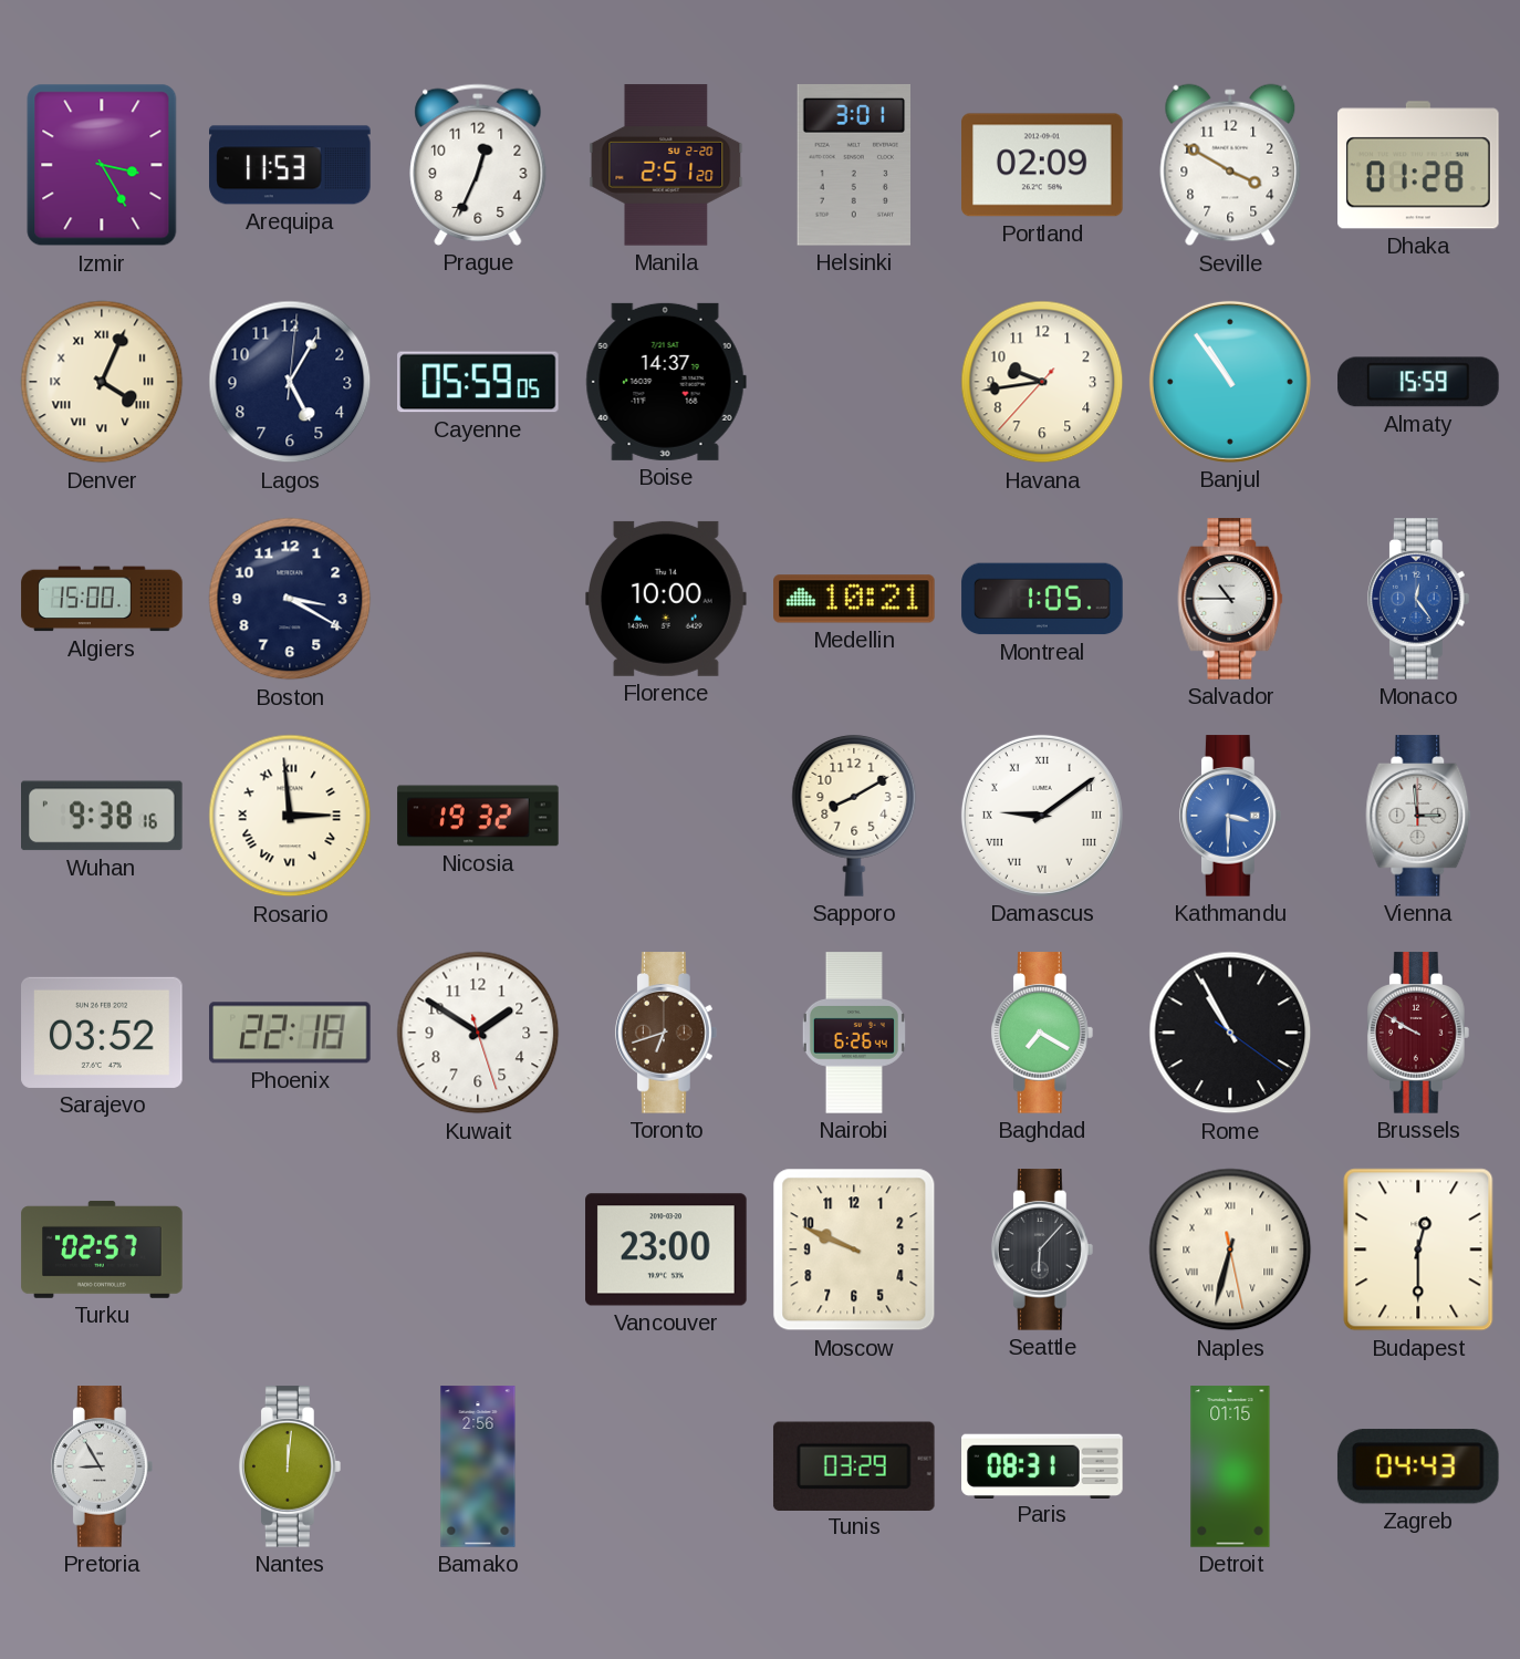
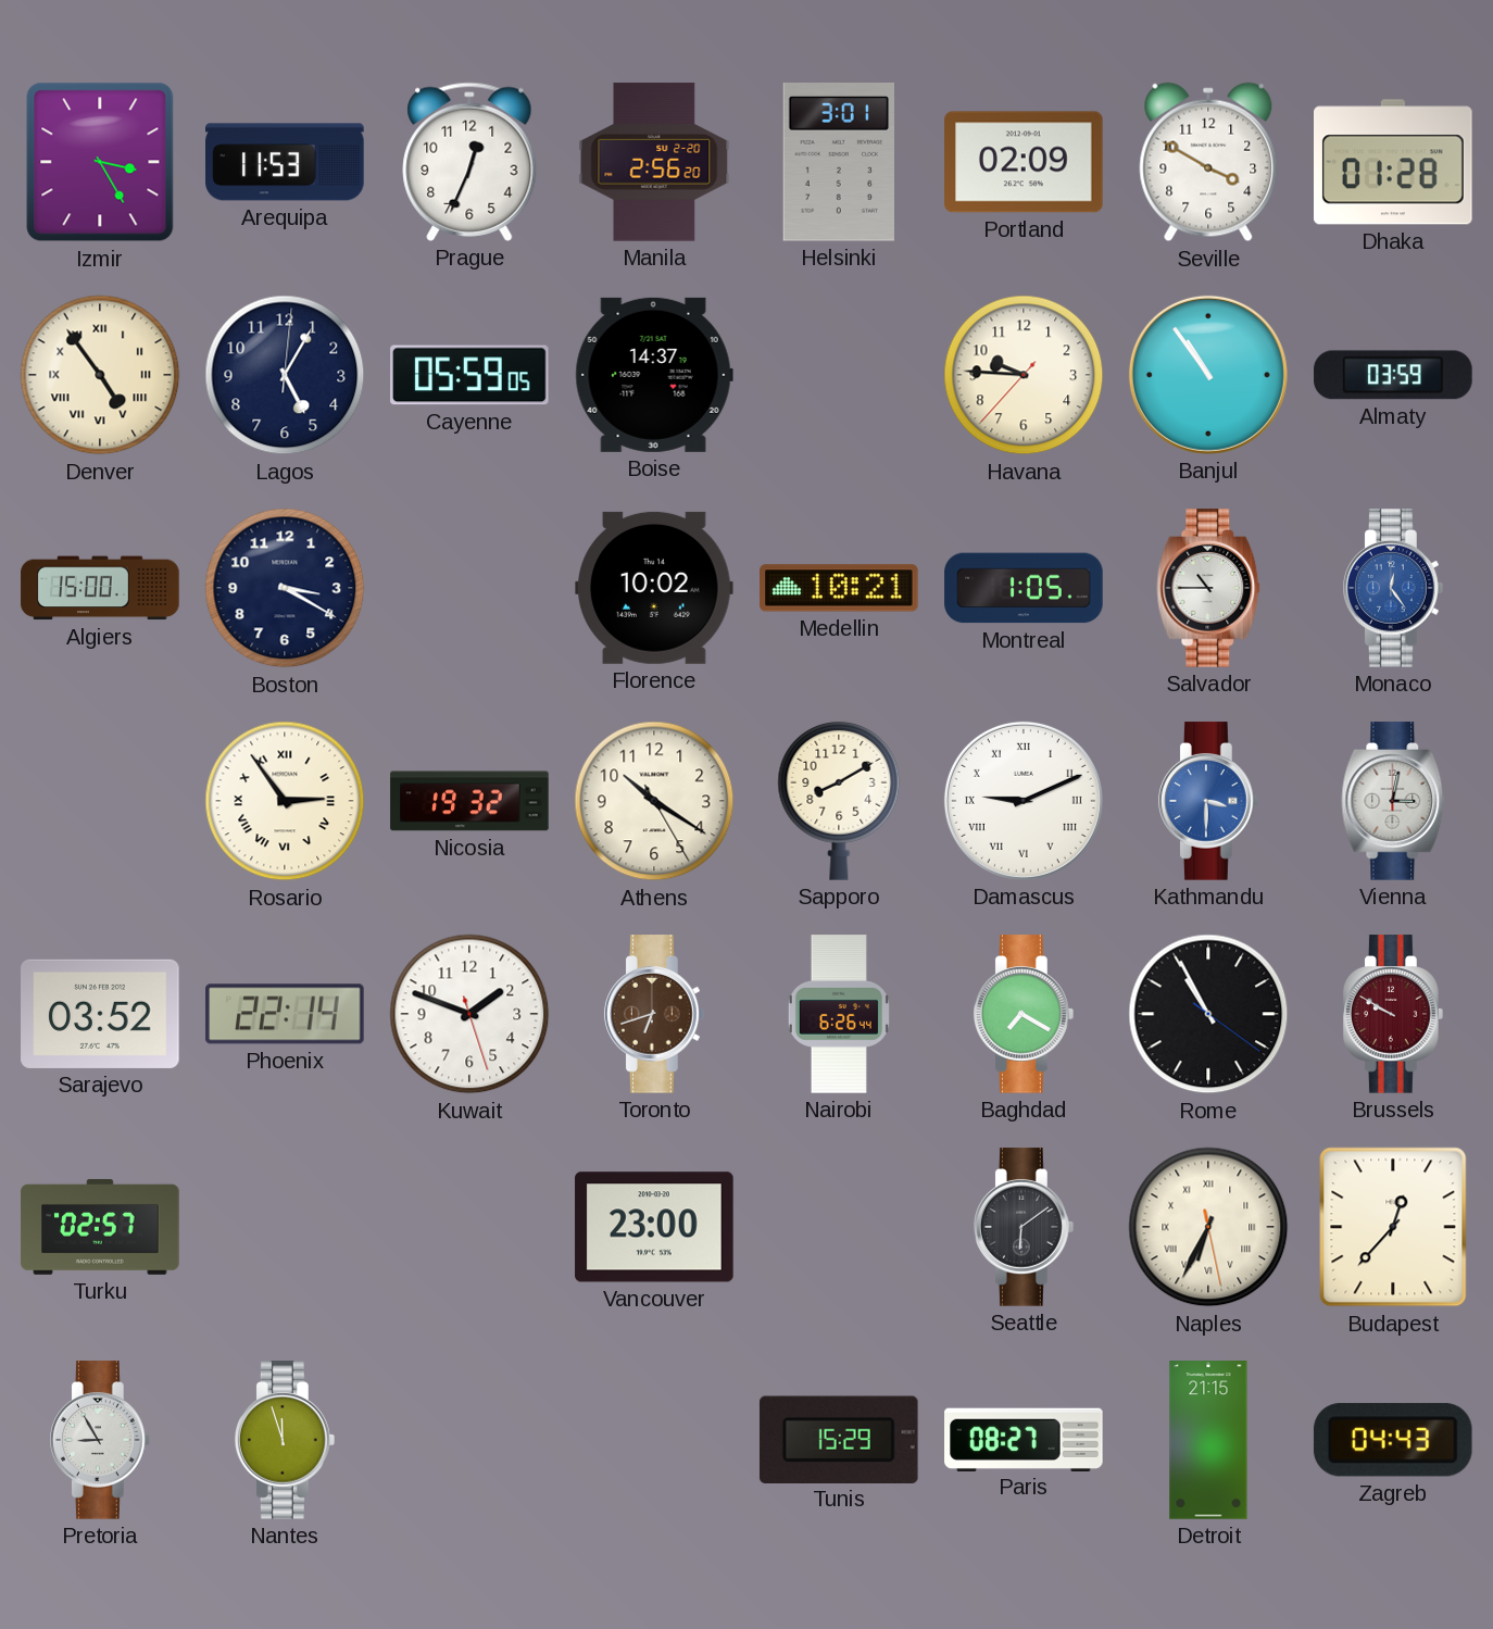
Manila: 2:51 -> 2:56 (654, 162)
Denver: 4:04 -> 4:54 (100, 375)
Havana: 9:43 -> 9:45 (1024, 375)
Almaty: 15:59 -> 03:59 (1393, 375)
Florence: 10:00 -> 10:02 (655, 588)
Wuhan: 9:38 -> none (103, 816)
Rosario: 2:59 -> 2:54 (285, 801)
Athens: none -> 10:20 (654, 801)
Damascus: 9:09 -> 9:11 (1024, 801)
Vienna: 2:59 -> 3:02 (1393, 801)
Phoenix: 22:18 -> 22:14 (285, 1014)
Kuwait: 1:50 -> 1:48 (469, 1014)
Moscow: 9:49 -> none (854, 1250)
Seattle: 6:07 -> 6:09 (1024, 1227)
Naples: 6:32 -> 6:34 (1208, 1227)
Budapest: 12:30 -> 12:37 (1393, 1227)
Nantes: 12:01 -> 11:57 (285, 1440)
Bamako: 2:56 -> none (478, 1466)
Tunis: 03:29 -> 15:29 (839, 1439)
Paris: 08:31 -> 08:27 (1024, 1439)
Detroit: 01:15 -> 21:15 (1208, 1440)
